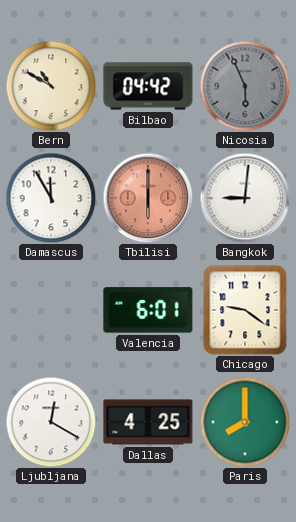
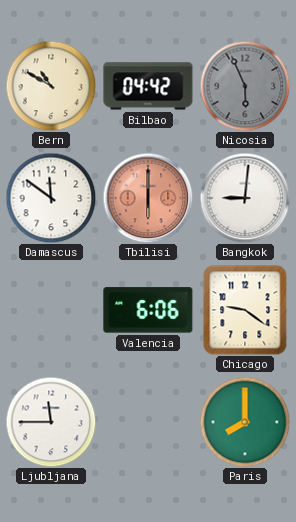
Damascus: 11:55 -> 11:51 (51, 198)
Valencia: 6:01 -> 6:06 (148, 310)
Ljubljana: 12:20 -> 11:45 (51, 422)
Dallas: 4:25 -> none (148, 422)
